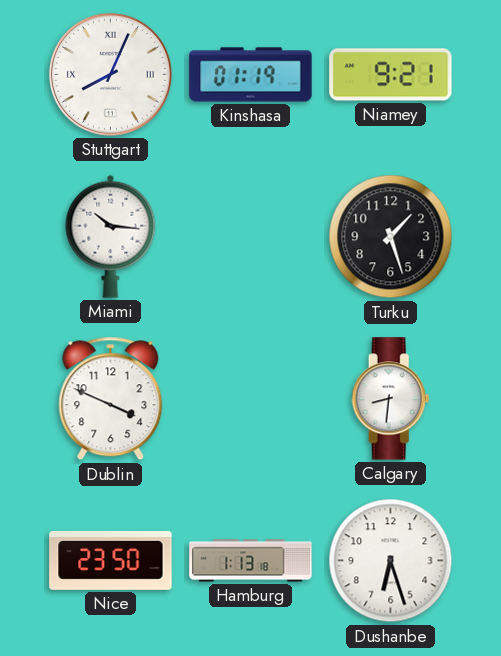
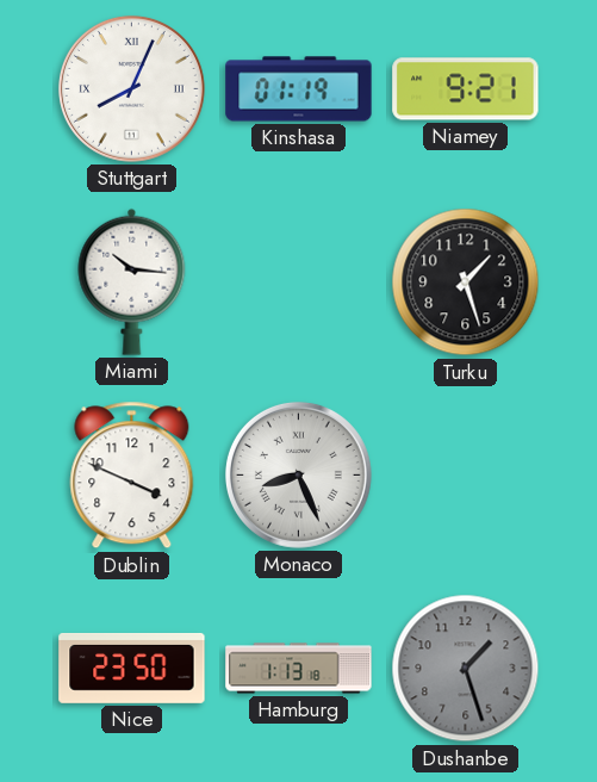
Monaco: none -> 8:26 (298, 474)
Calgary: 8:31 -> none (391, 399)
Dushanbe: 6:27 -> 1:27 (466, 669)
Dushanbe dial: white -> grey (466, 669)
